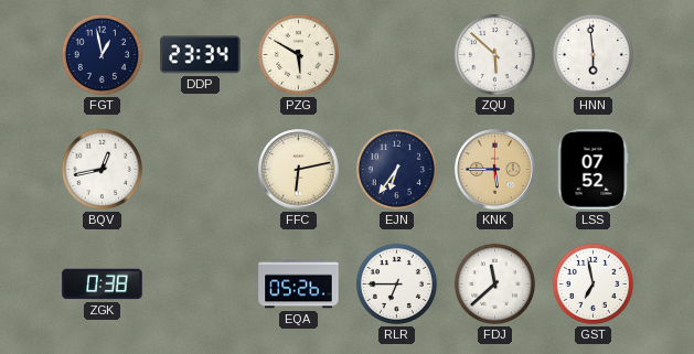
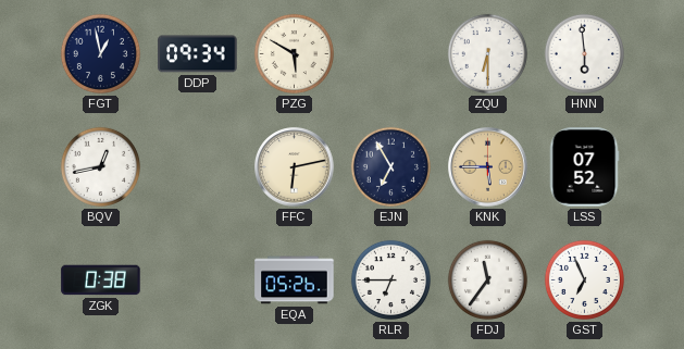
DDP: 23:34 -> 09:34 (198, 54)
ZQU: 5:52 -> 6:30 (487, 53)
EJN: 6:36 -> 6:55 (390, 166)
FDJ: 11:38 -> 11:36 (487, 279)
GST: 6:58 -> 6:56 (584, 279)
